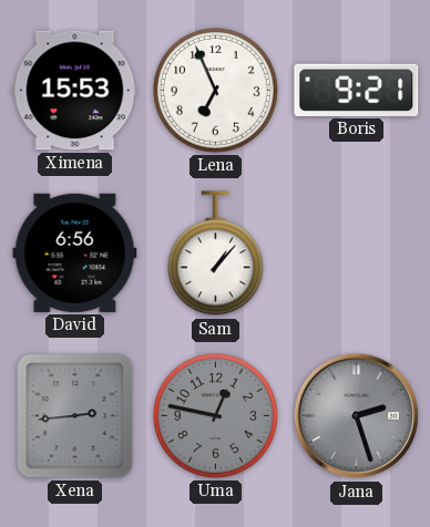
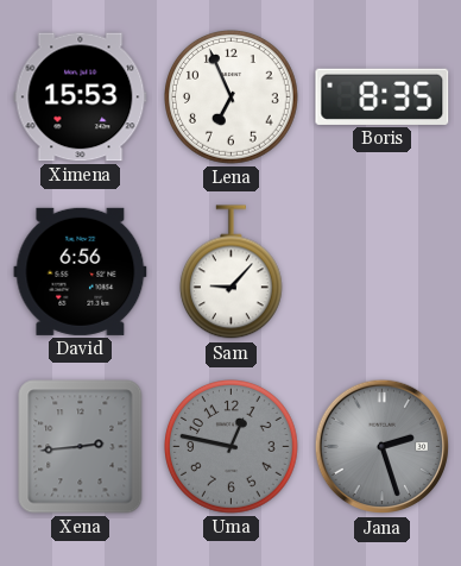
Boris: 9:21 -> 8:35 (383, 96)
Sam: 1:07 -> 9:07 (230, 272)
